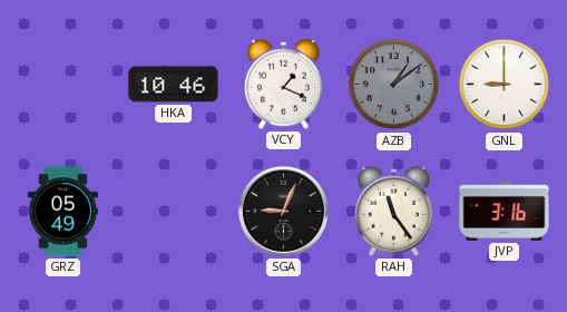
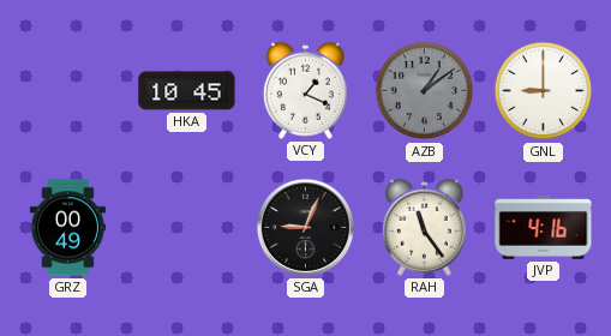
HKA: 10:46 -> 10:45 (187, 91)
GRZ: 05:49 -> 00:49 (67, 228)
JVP: 3:16 -> 4:16 (544, 228)
